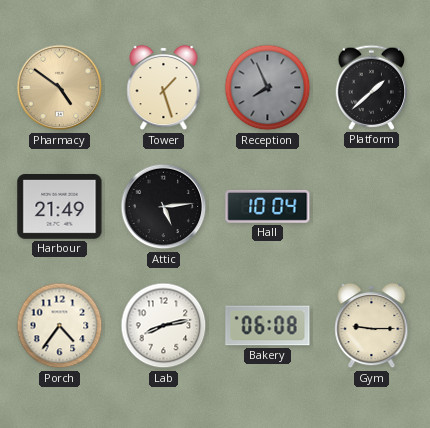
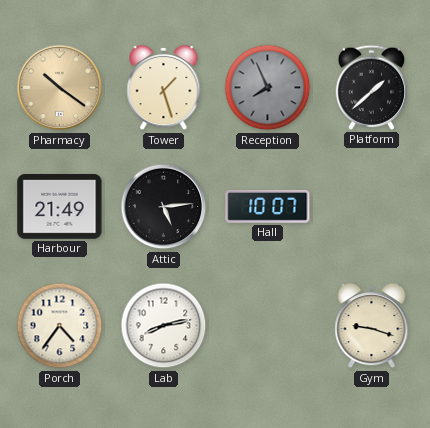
Pharmacy: 4:51 -> 10:21 (60, 88)
Hall: 10:04 -> 10:07 (268, 206)
Bakery: 06:08 -> none (268, 326)
Gym: 9:15 -> 9:18 (372, 326)
